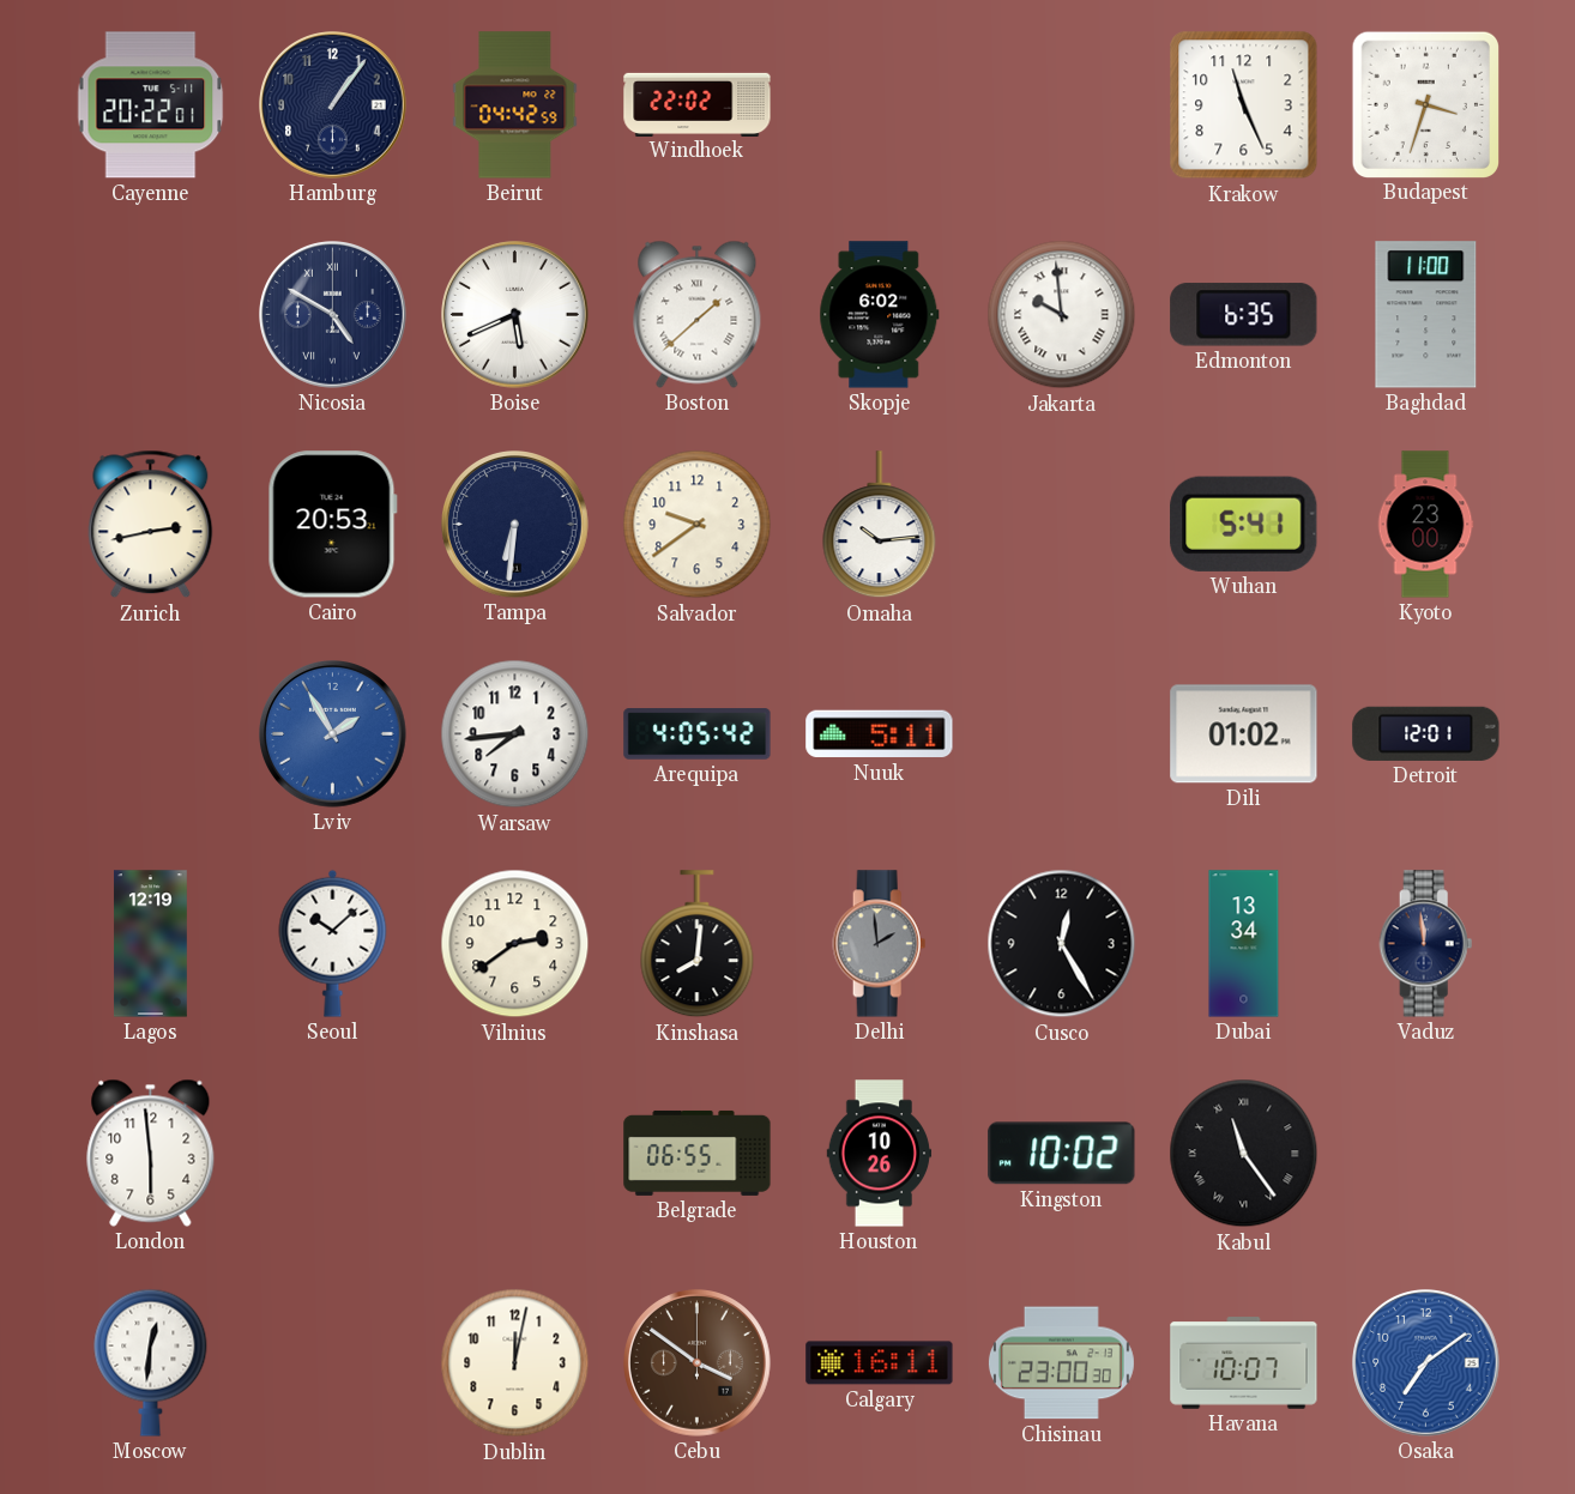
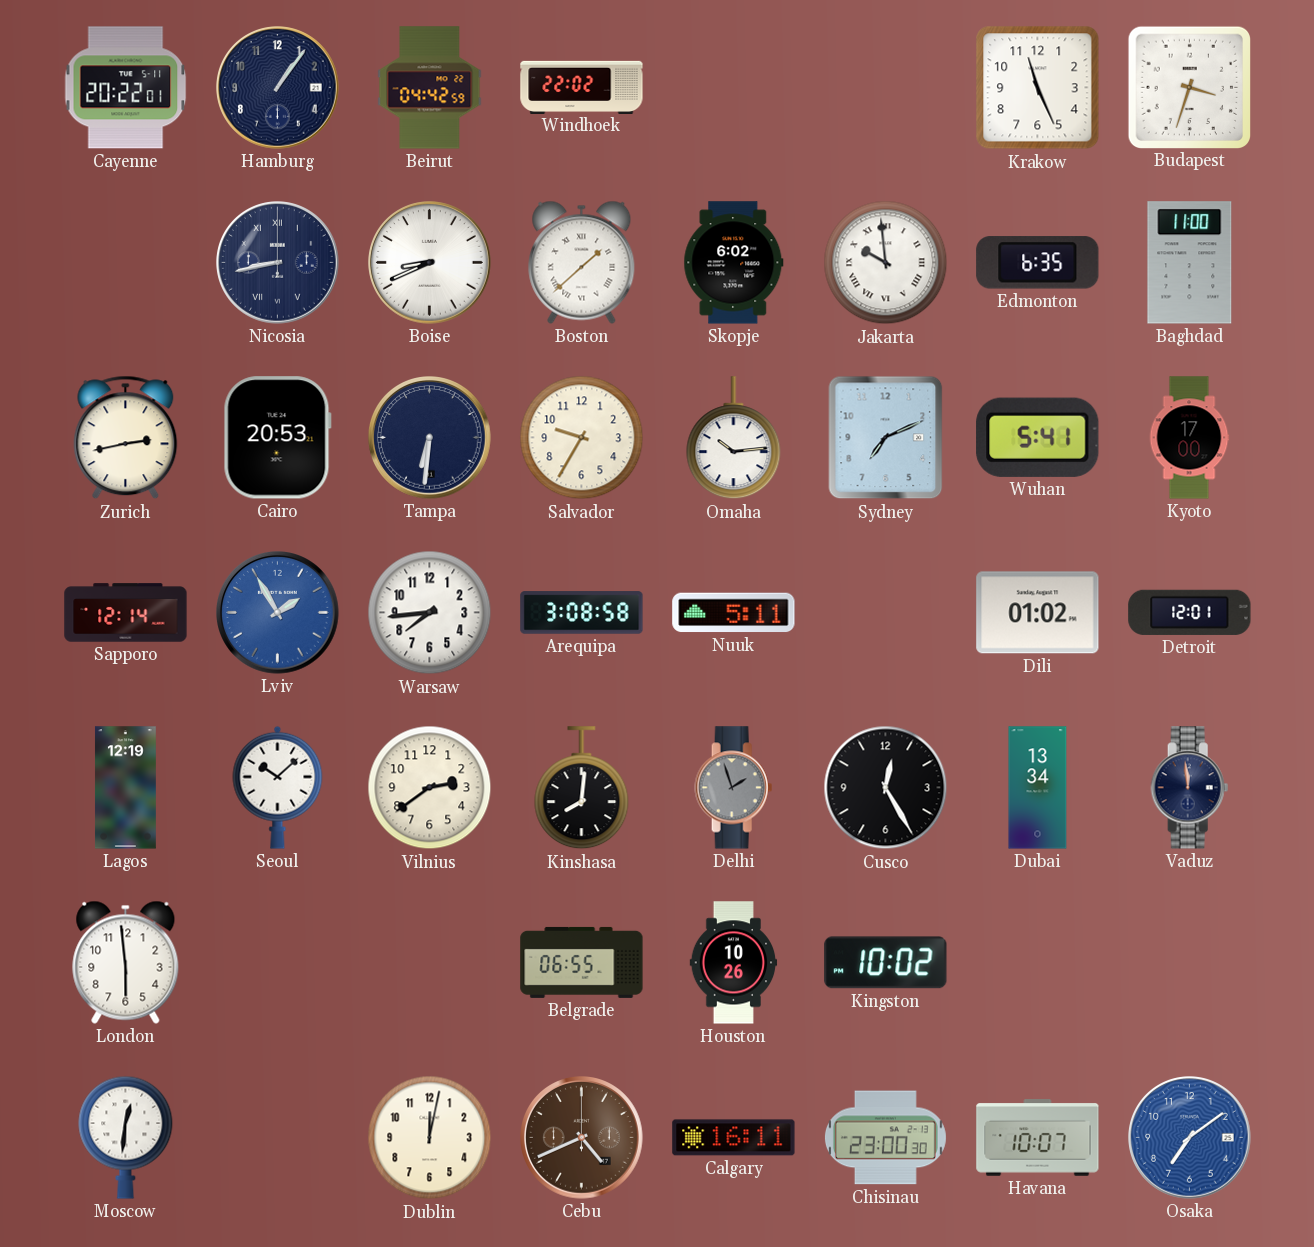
Nicosia: 4:50 -> 8:43 (278, 263)
Boise: 5:41 -> 8:41 (430, 263)
Salvador: 9:39 -> 9:35 (582, 438)
Sydney: none -> 7:11 (886, 438)
Kyoto: 23:00 -> 17:00 (1189, 438)
Sapporo: none -> 12:14 (126, 613)
Arequipa: 4:05 -> 3:08 (582, 613)
Delhi: 1:59 -> 1:57 (734, 788)
Kabul: 11:24 -> none (1244, 1154)
Cebu: 3:51 -> 4:41 (582, 1138)
